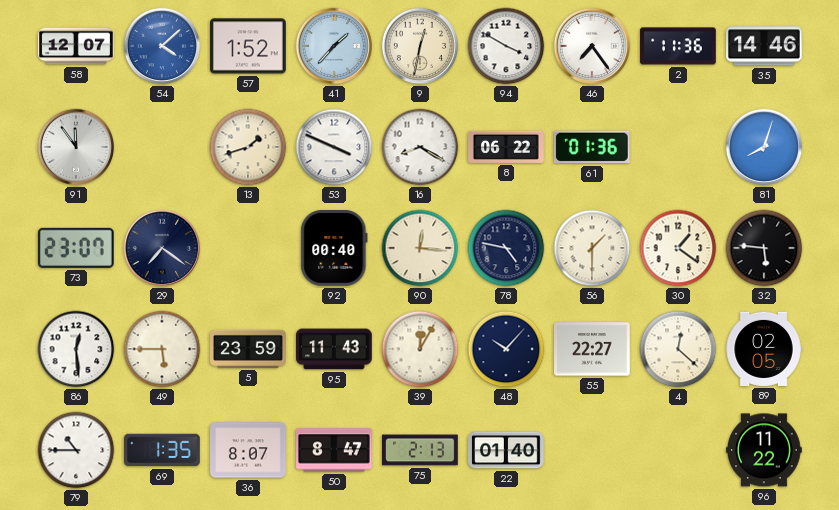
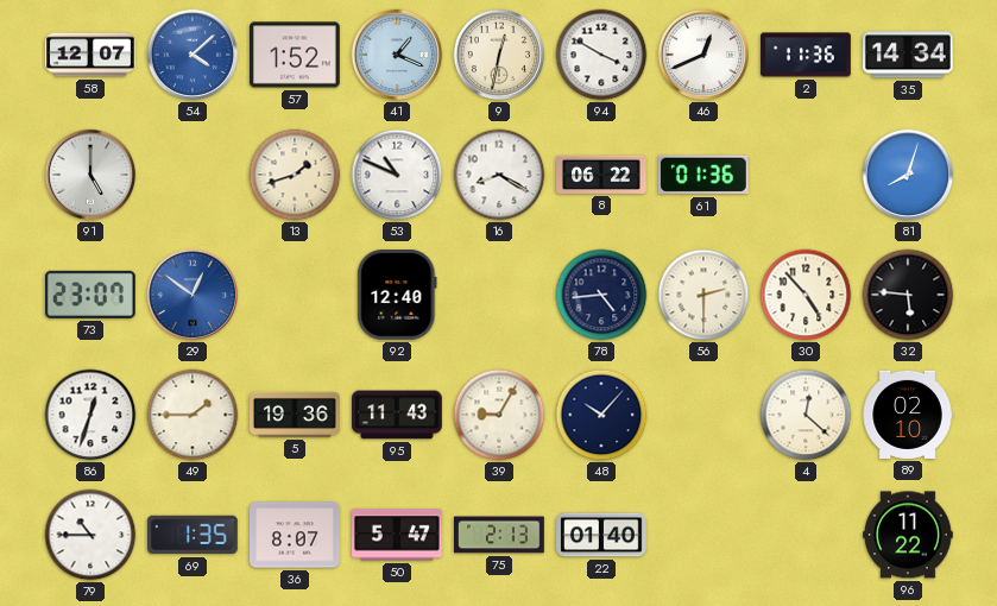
41: 1:37 -> 1:19 (397, 55)
46: 7:24 -> 12:41 (703, 55)
35: 14:46 -> 14:34 (909, 55)
91: 11:54 -> 5:00 (90, 175)
53: 3:49 -> 10:49 (397, 175)
29: 7:21 -> 12:51 (193, 295)
29 dial: navy -> blue (193, 295)
92: 00:40 -> 12:40 (397, 296)
90: 12:16 -> none (420, 248)
78: 4:47 -> 4:44 (601, 295)
56: 1:30 -> 2:30 (703, 295)
30: 1:21 -> 4:53 (806, 295)
86: 12:29 -> 12:33 (90, 415)
49: 5:45 -> 1:45 (193, 415)
5: 23:59 -> 19:36 (295, 415)
39: 12:05 -> 9:05 (499, 415)
55: 22:27 -> none (593, 349)
89: 02:05 -> 02:10 (908, 415)
50: 8:47 -> 5:47 (398, 535)
